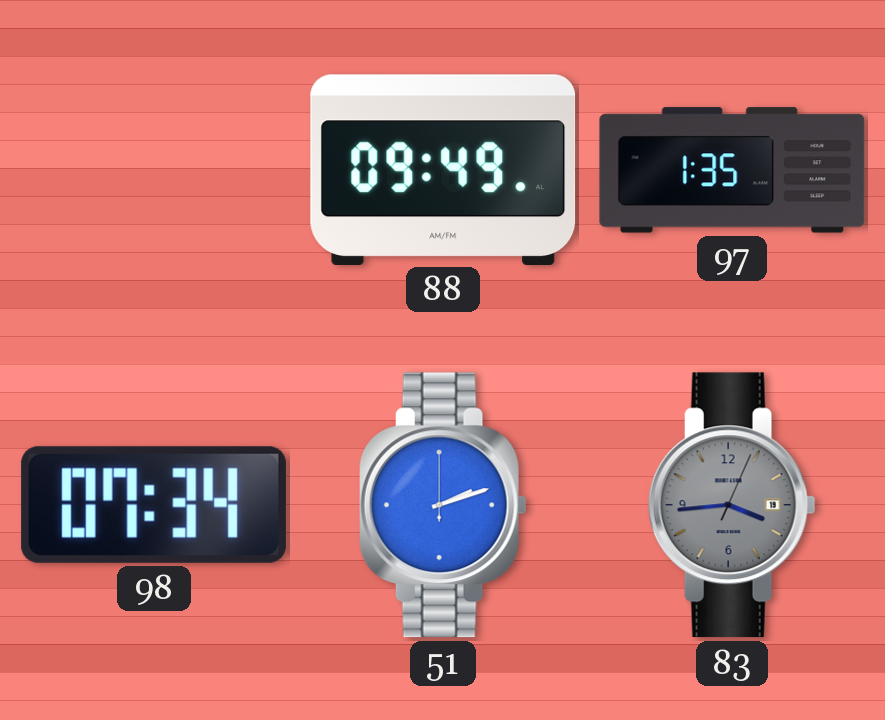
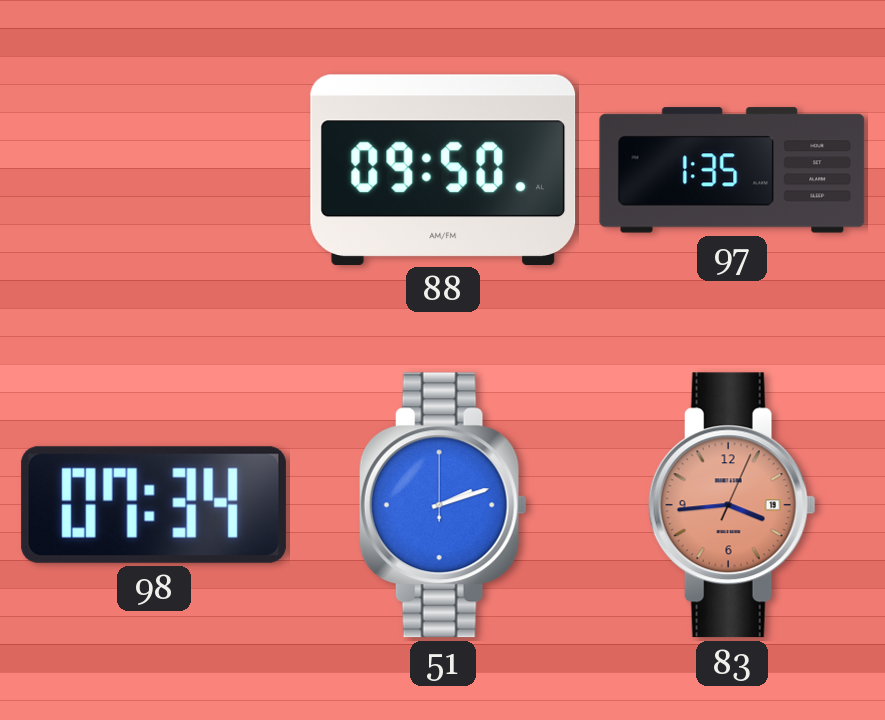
88: 09:49 -> 09:50 (443, 169)
83 dial: grey -> salmon (732, 505)
